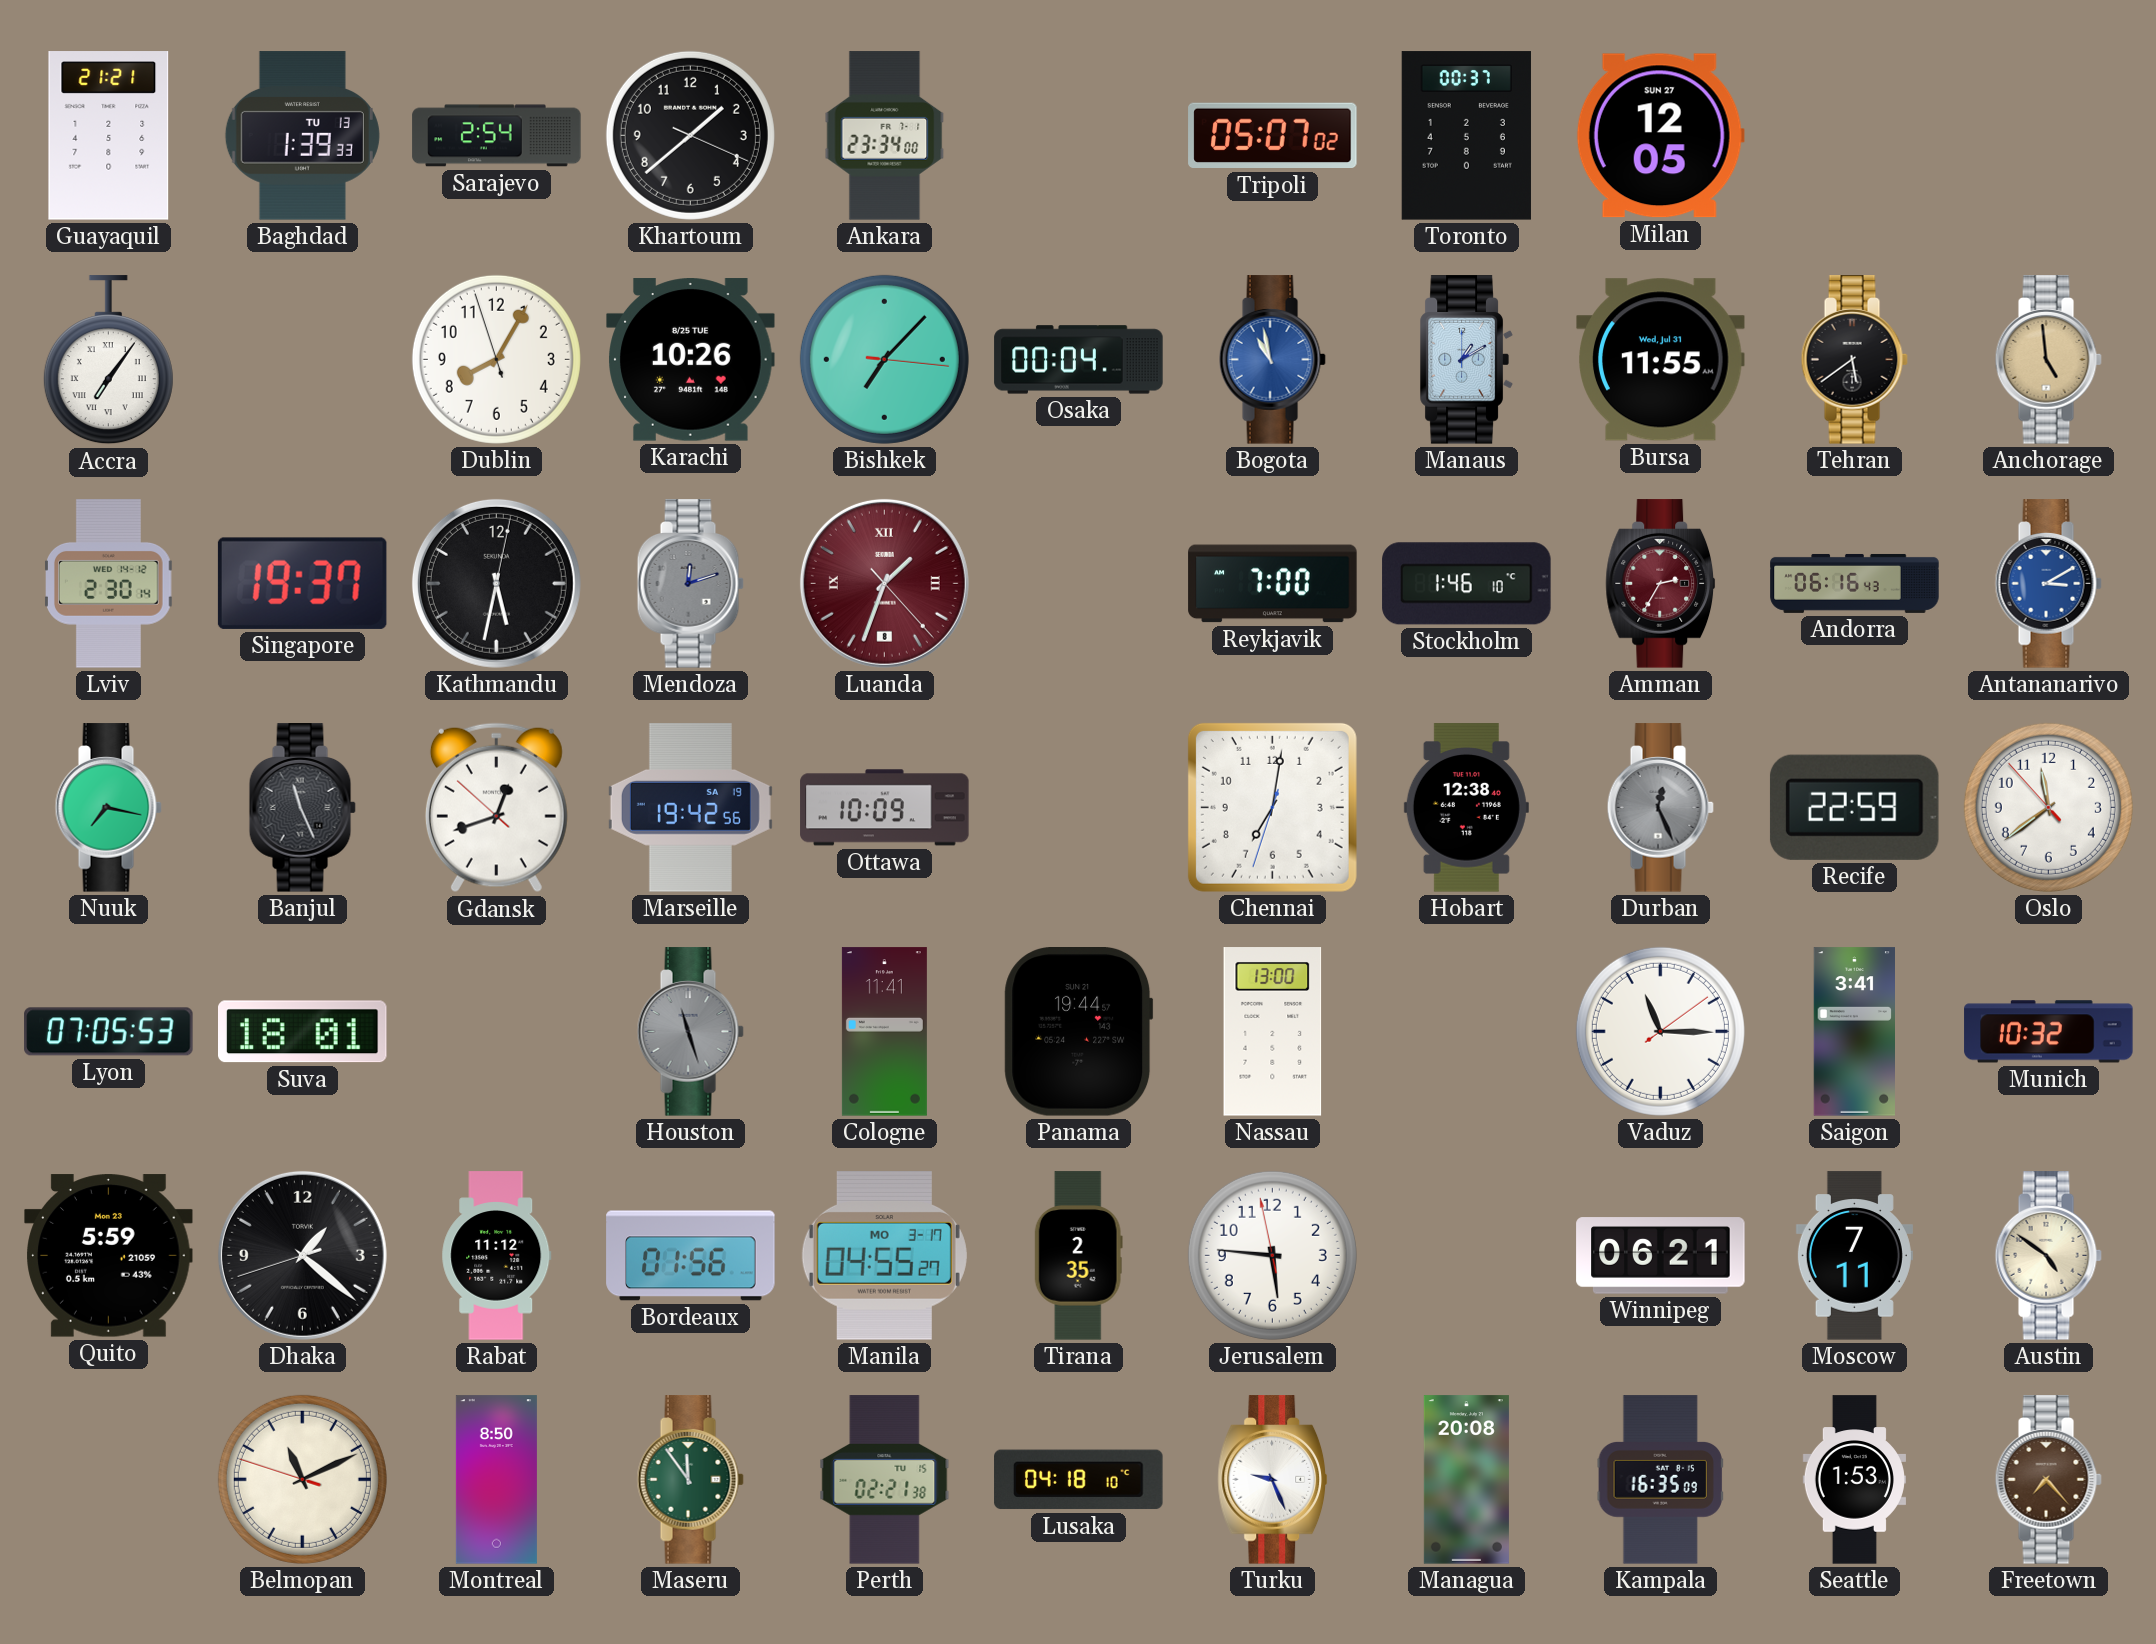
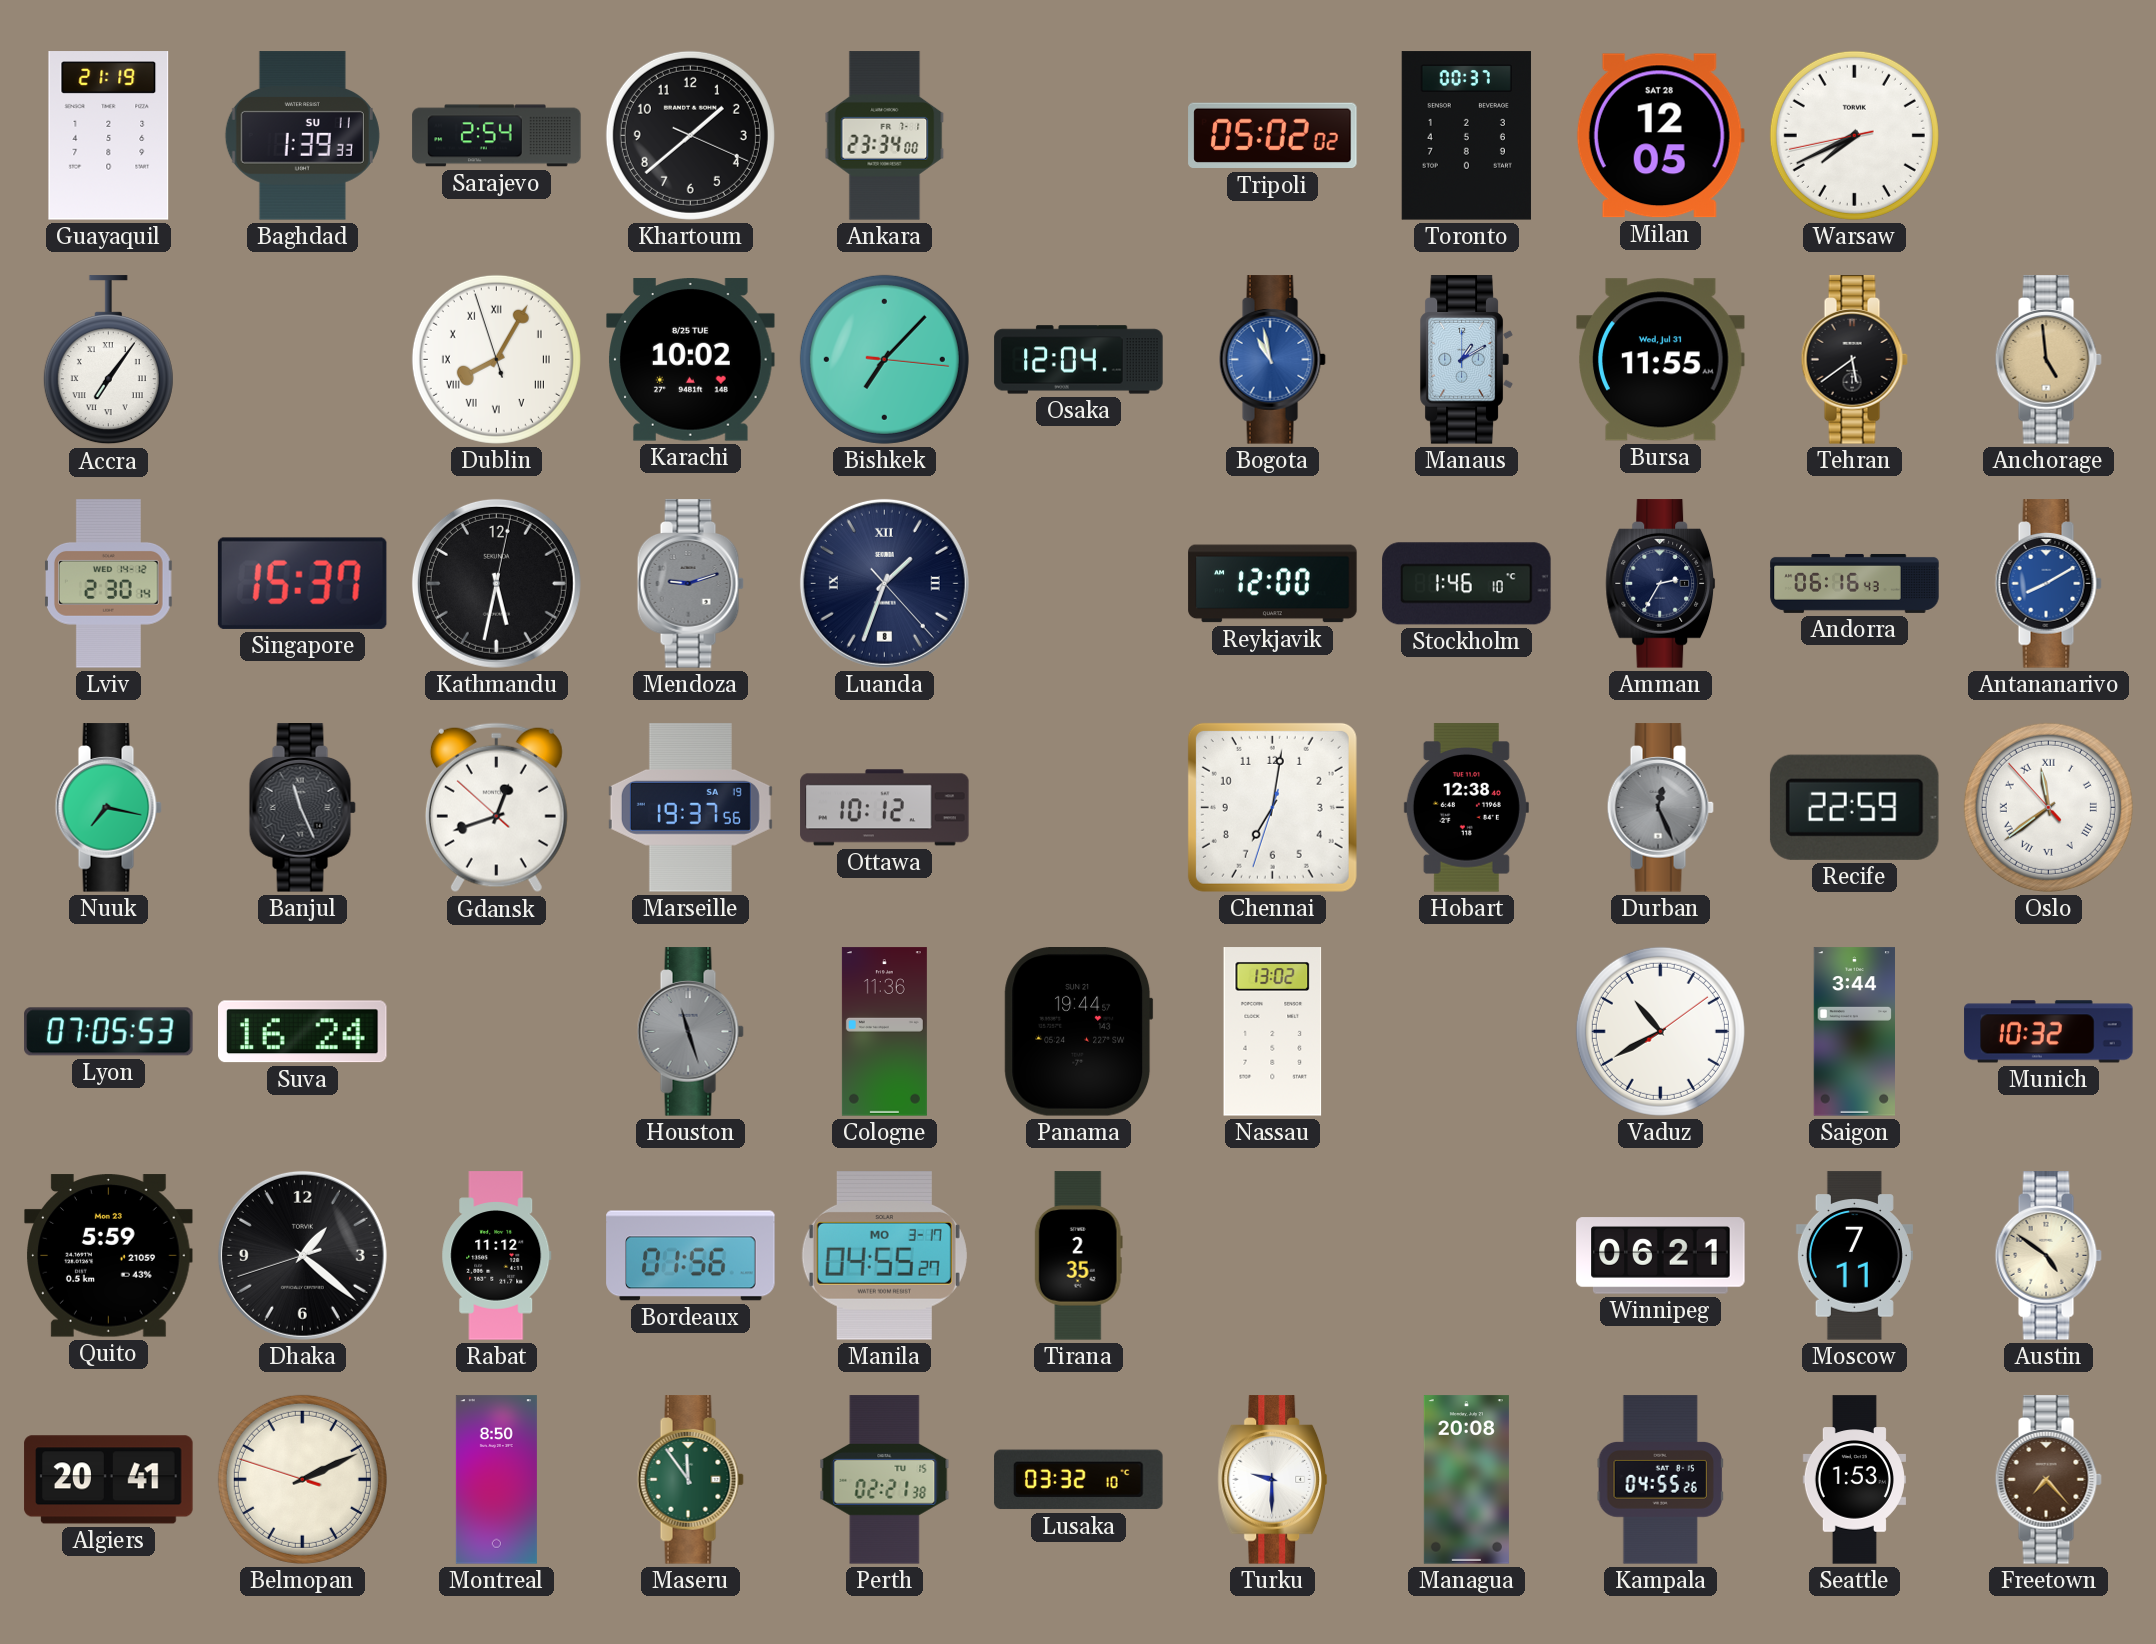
Guayaquil: 21:21 -> 21:19 (109, 136)
Baghdad date: TU 13 -> SU 11 (302, 136)
Tripoli: 05:07 -> 05:02 (1273, 136)
Milan date: SUN 27 -> SAT 28 (1660, 136)
Warsaw: none -> 7:40 (1854, 135)
Dublin numerals: Arabic -> Roman (496, 359)
Karachi: 10:26 -> 10:02 (691, 360)
Osaka: 00:04 -> 12:04 (1079, 360)
Singapore: 19:37 -> 15:37 (302, 583)
Mendoza: 12:12 -> 9:12 (690, 584)
Luanda dial: burgundy -> navy (884, 583)
Reykjavik: 7:00 -> 12:00 (1273, 584)
Amman dial: burgundy -> navy (1661, 584)
Antananarivo: 3:10 -> 8:10 (2048, 584)
Marseille: 19:42 -> 19:37 (690, 808)
Ottawa: 10:09 -> 10:12 (885, 808)
Oslo numerals: Arabic -> Roman (2048, 807)
Suva: 18:01 -> 16:24 (303, 1032)
Cologne: 11:41 -> 11:36 (884, 1032)
Nassau: 13:00 -> 13:02 (1273, 1032)
Vaduz: 11:15 -> 10:40 (1660, 1031)
Saigon: 3:41 -> 3:44 (1854, 1032)
Jerusalem: 5:45 -> none (1272, 1255)
Algiers: none -> 20:41 (109, 1480)
Belmopan: 11:10 -> 2:10 (302, 1479)
Lusaka: 04:18 -> 03:32 (1079, 1480)
Turku: 9:26 -> 9:30 (1273, 1480)
Kampala: 16:35 -> 04:55 (1660, 1480)
